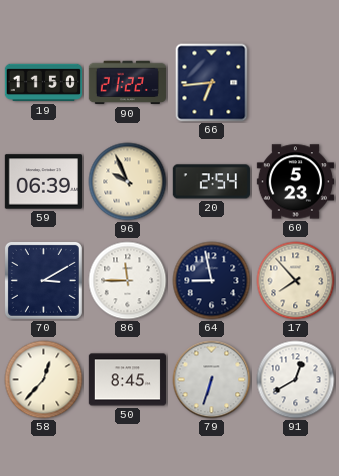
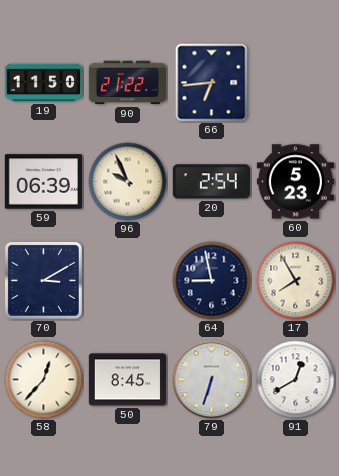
86: 11:45 -> none (128, 281)
17: 7:53 -> 7:55 (296, 281)
